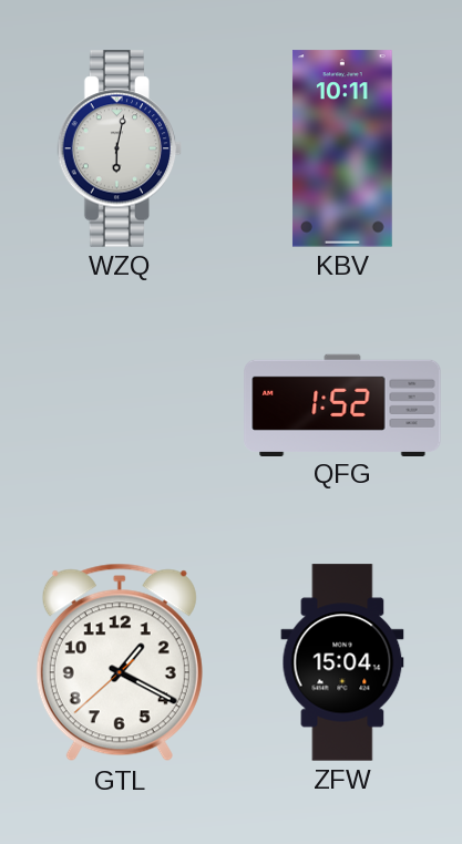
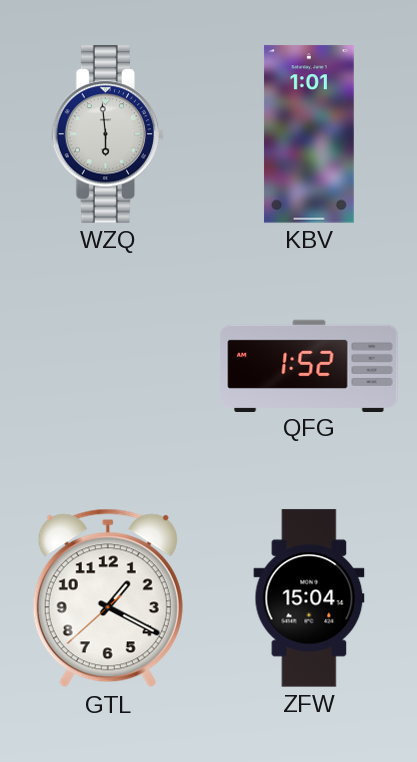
WZQ: 6:02 -> 5:59 (108, 134)
KBV: 10:11 -> 1:01 (309, 134)
